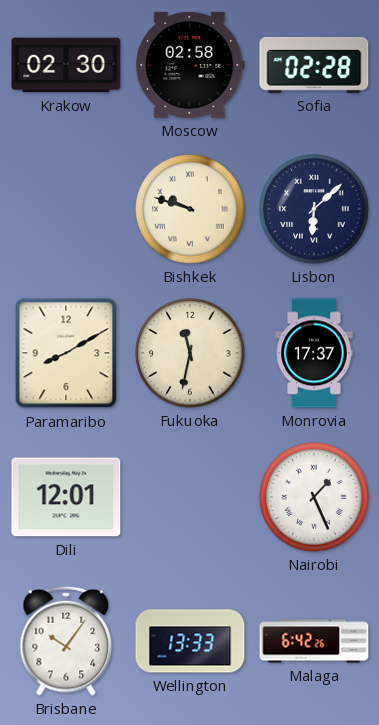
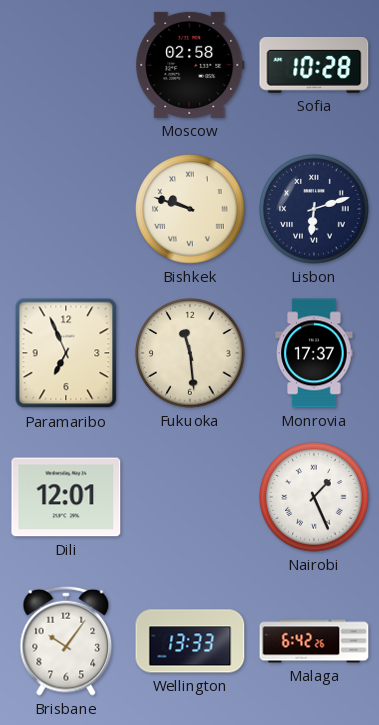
Krakow: 02:30 -> none (66, 65)
Sofia: 02:28 -> 10:28 (314, 65)
Lisbon: 6:08 -> 6:12 (314, 209)
Paramaribo: 8:10 -> 6:56 (66, 353)
Fukuoka: 11:32 -> 11:29 (190, 353)
